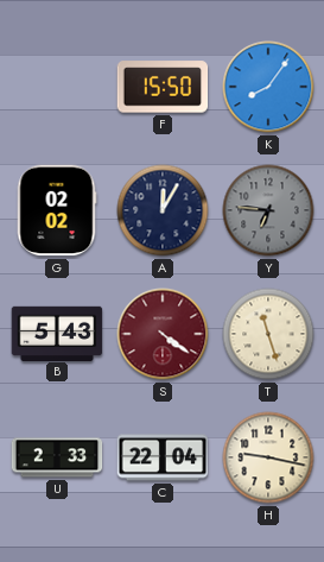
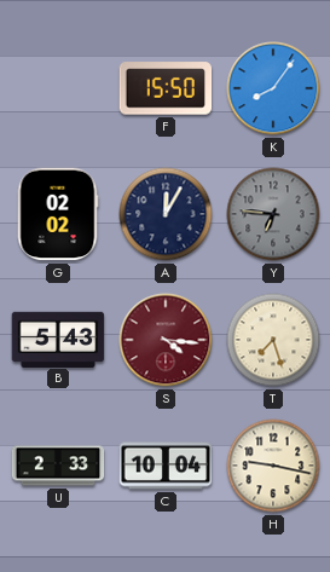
S: 4:21 -> 4:16 (166, 340)
T: 11:27 -> 7:27 (273, 340)
C: 22:04 -> 10:04 (166, 466)
